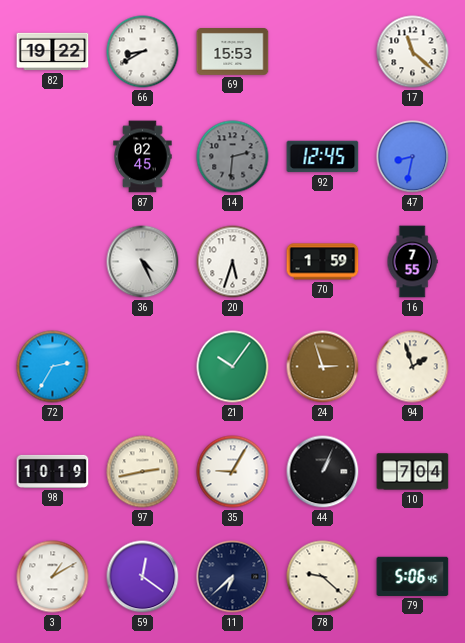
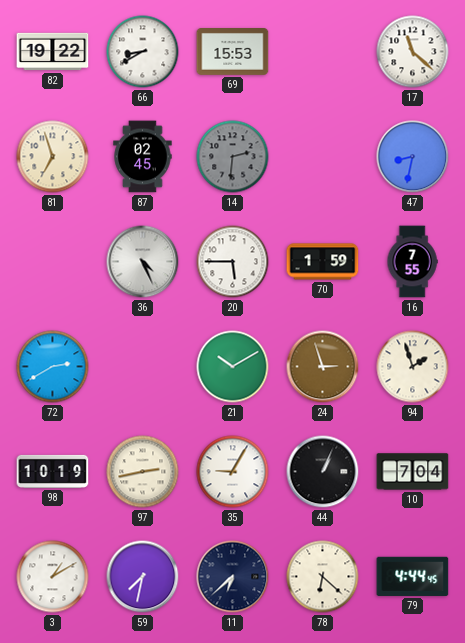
81: none -> 6:57 (53, 157)
92: 12:45 -> none (323, 157)
20: 5:33 -> 5:45 (233, 262)
72: 2:35 -> 2:40 (53, 367)
21: 10:06 -> 10:10 (233, 367)
59: 12:21 -> 7:32 (143, 577)
78: 9:22 -> 6:22 (323, 577)
79: 5:06 -> 4:44 (413, 576)
